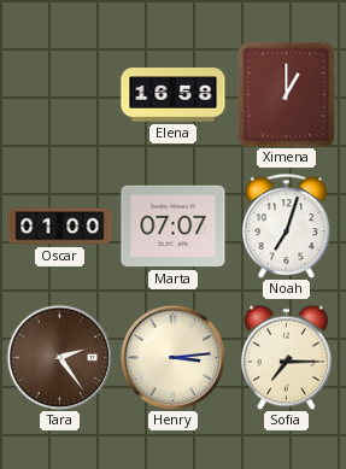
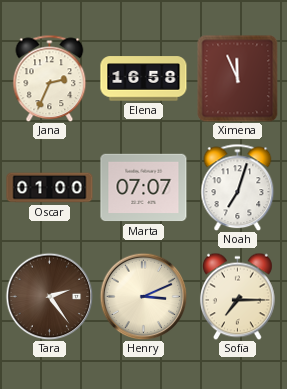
Jana: none -> 2:34 (50, 78)
Ximena: 1:00 -> 11:56 (238, 78)
Henry: 3:14 -> 3:11 (143, 296)
